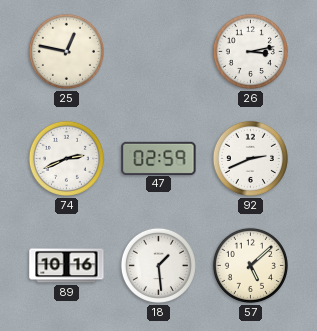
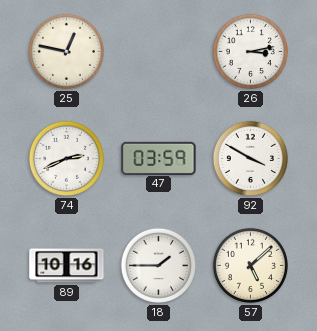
47: 02:59 -> 03:59 (159, 158)
92: 2:41 -> 3:50 (250, 158)
18: 1:29 -> 1:45 (158, 265)
